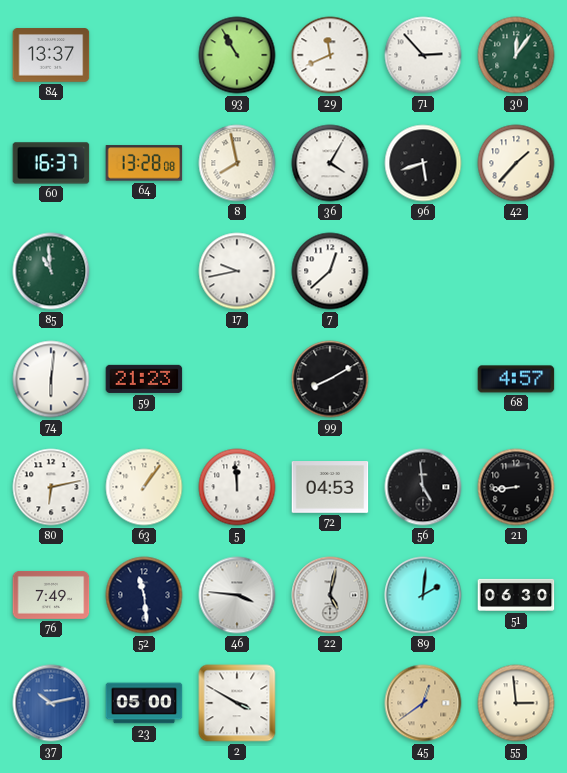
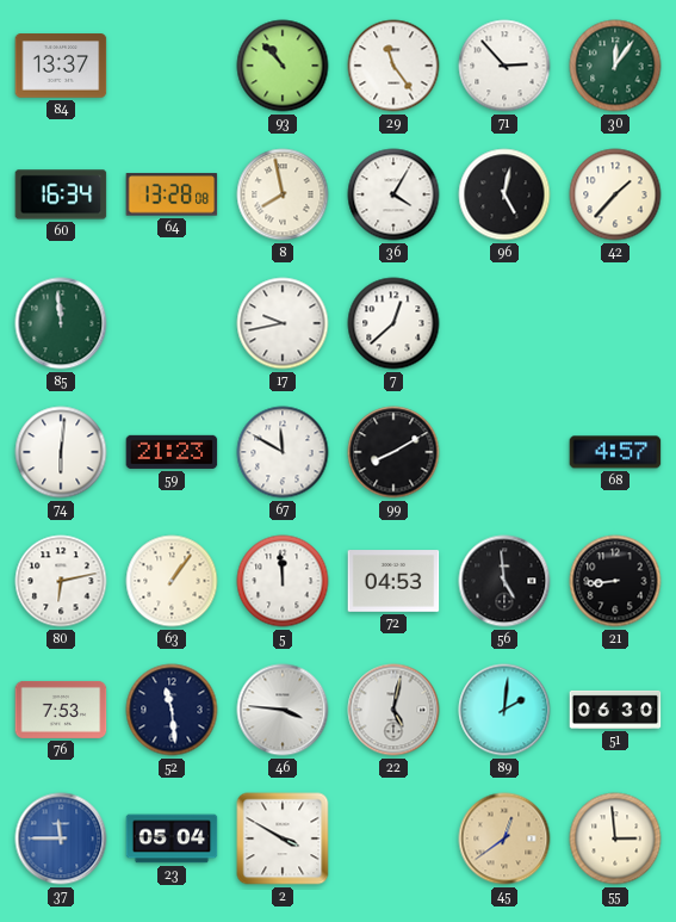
93: 10:55 -> 10:53 (283, 66)
29: 11:41 -> 11:24 (393, 66)
60: 16:37 -> 16:34 (61, 194)
96: 5:42 -> 5:02 (504, 194)
85: 10:59 -> 11:59 (61, 323)
67: none -> 11:50 (283, 452)
76: 7:49 -> 7:53 (61, 710)
37: 10:13 -> 11:45 (61, 839)
23: 05:00 -> 05:04 (172, 839)
